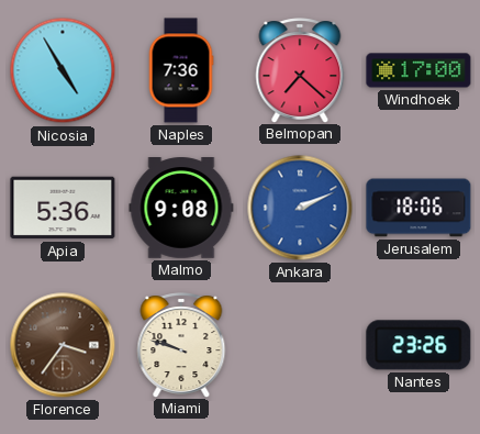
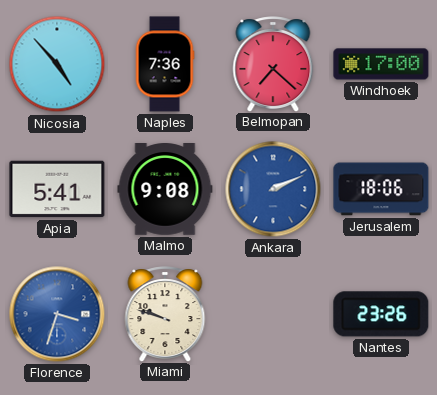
Nicosia: 4:55 -> 4:53 (57, 64)
Apia: 5:36 -> 5:41 (57, 189)
Florence: 3:36 -> 3:33 (57, 314)
Florence dial: brown -> blue (57, 314)
